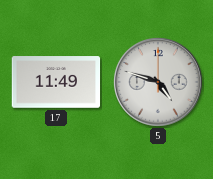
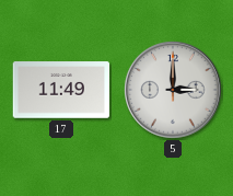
5: 4:48 -> 3:00 (173, 90)
